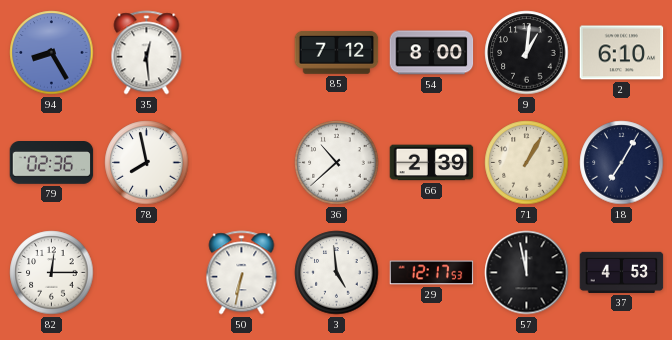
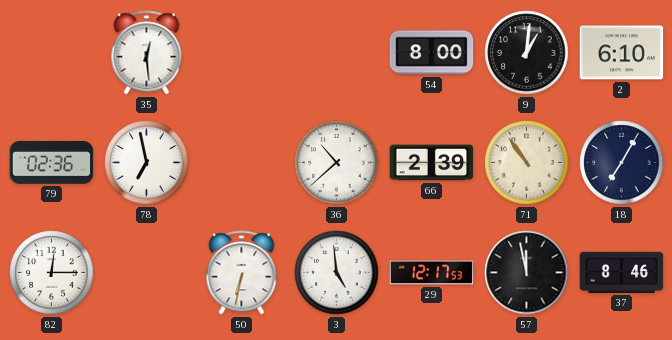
94: 8:25 -> none (52, 53)
85: 7:12 -> none (337, 53)
78: 7:58 -> 6:58 (147, 163)
71: 1:05 -> 10:54 (527, 163)
37: 4:53 -> 8:46 (622, 272)
